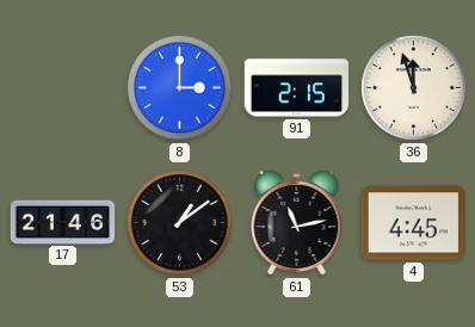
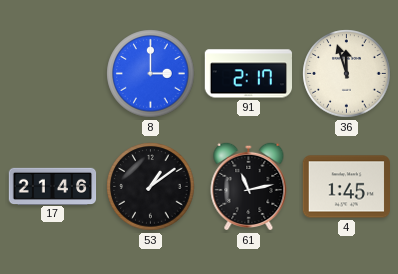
91: 2:15 -> 2:17 (248, 74)
4: 4:45 -> 1:45 (346, 187)
